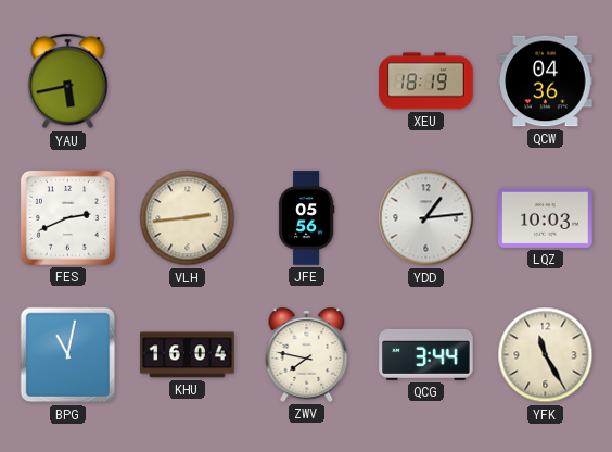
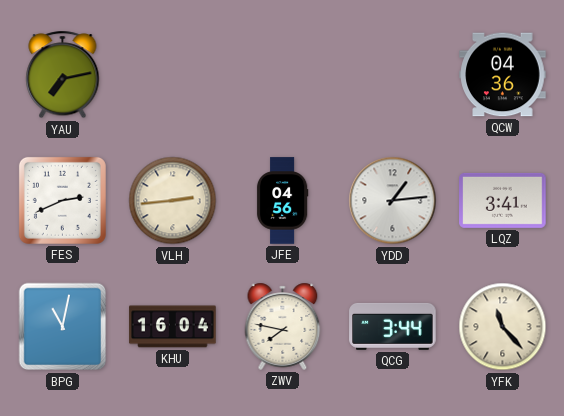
YAU: 5:43 -> 7:13 (63, 75)
XEU: 18:19 -> none (426, 81)
JFE: 05:56 -> 04:56 (282, 201)
LQZ: 10:03 -> 3:41 (503, 200)
YFK: 11:25 -> 11:23 (503, 327)
